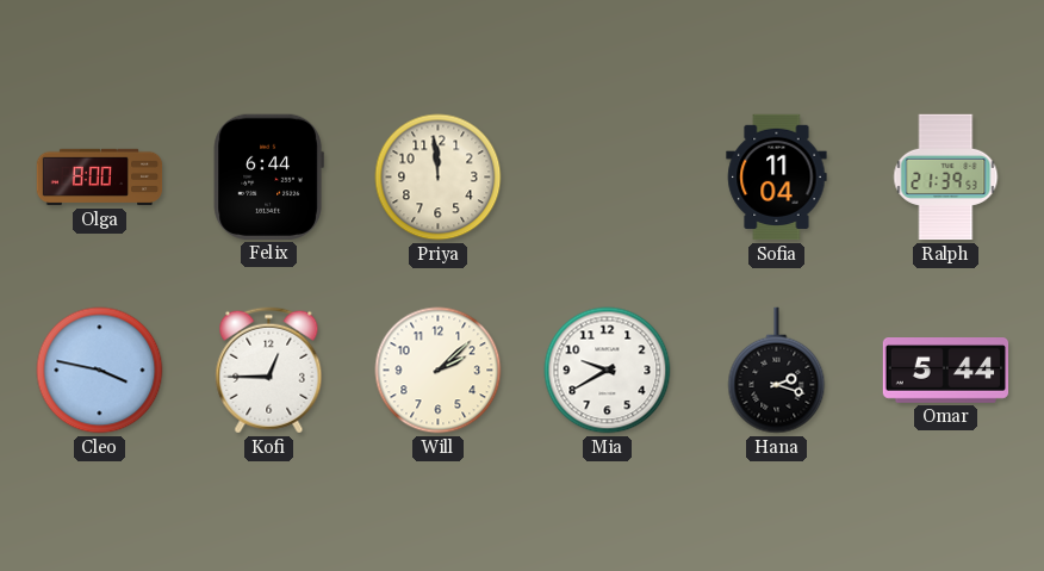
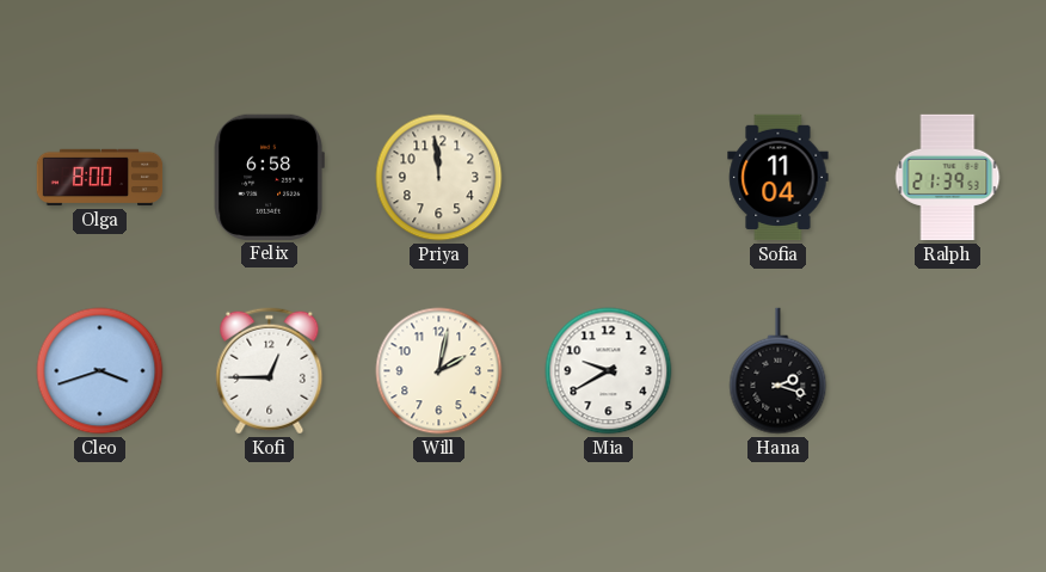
Felix: 6:44 -> 6:58 (269, 177)
Cleo: 3:47 -> 3:42 (100, 371)
Will: 2:08 -> 2:02 (439, 371)
Omar: 5:44 -> none (946, 371)
